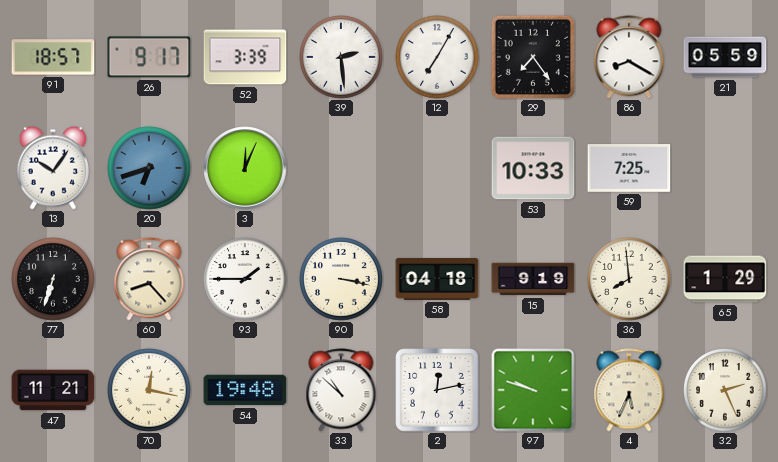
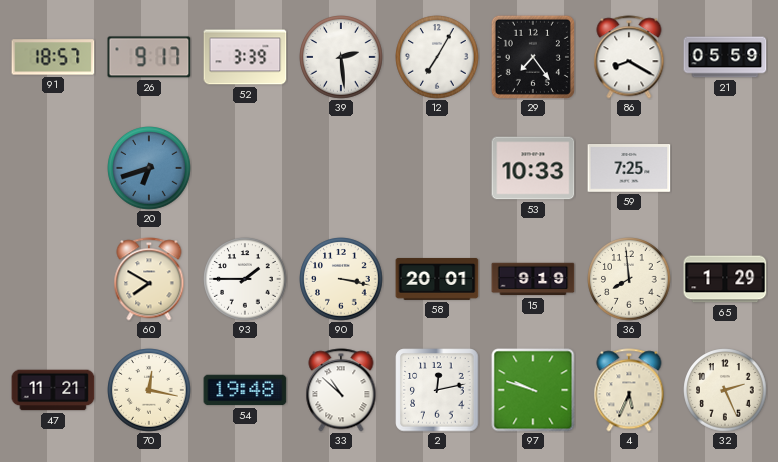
13: 10:06 -> none (53, 168)
3: 12:04 -> none (245, 168)
77: 6:33 -> none (53, 279)
60: 8:23 -> 7:50 (149, 279)
58: 04:18 -> 20:01 (437, 279)
